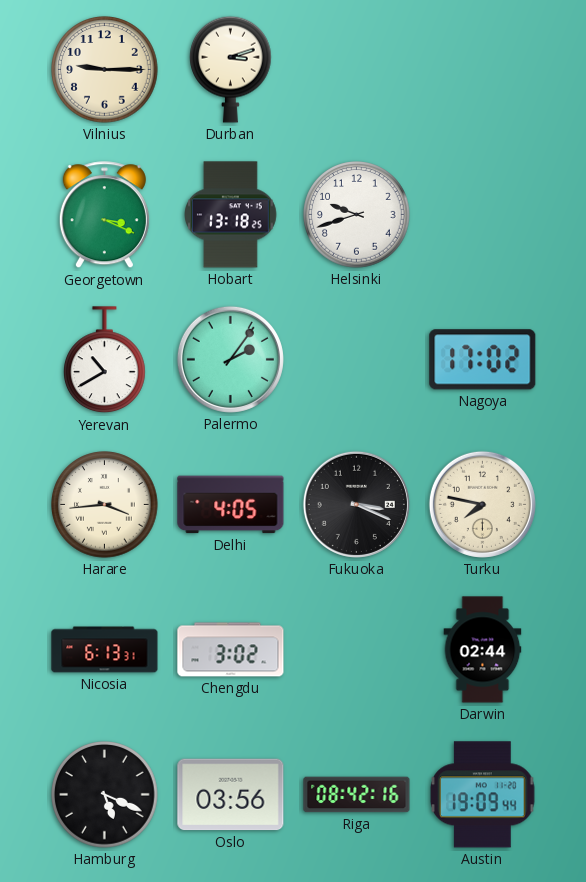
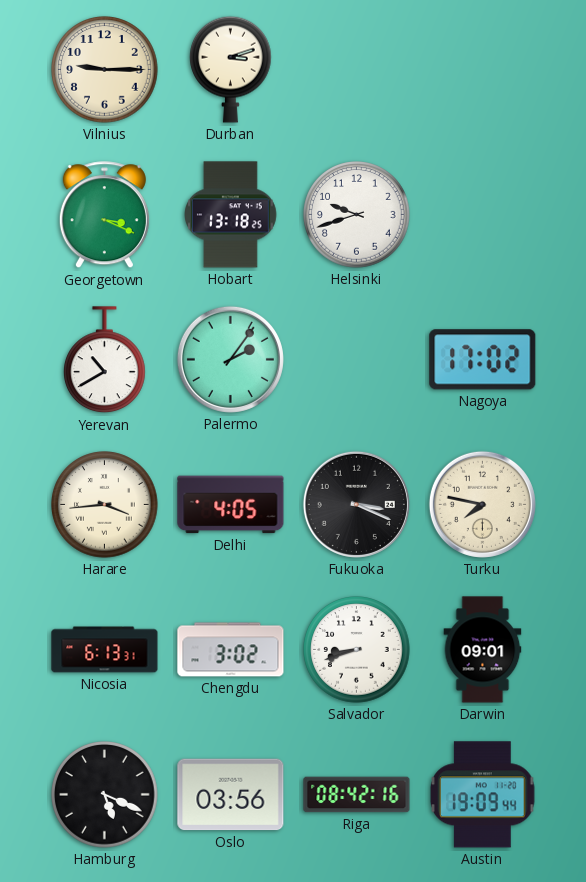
Salvador: none -> 8:42 (357, 650)
Darwin: 02:44 -> 09:01 (483, 650)
